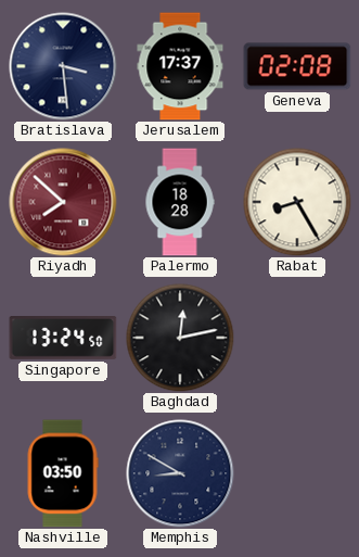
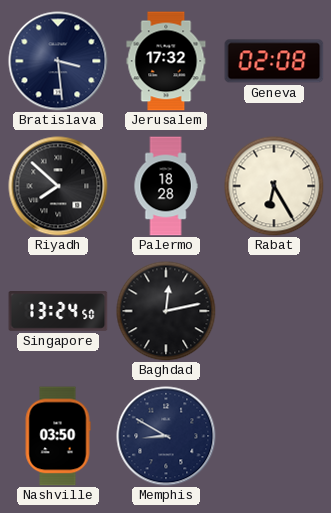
Jerusalem: 17:37 -> 17:32 (166, 61)
Riyadh dial: burgundy -> black (58, 186)
Rabat: 8:25 -> 6:25 (274, 186)
